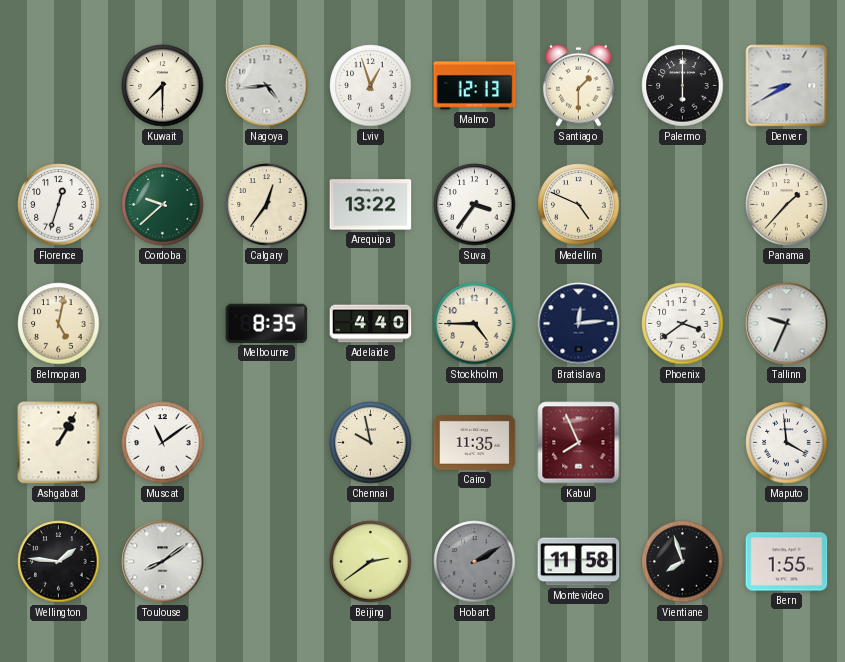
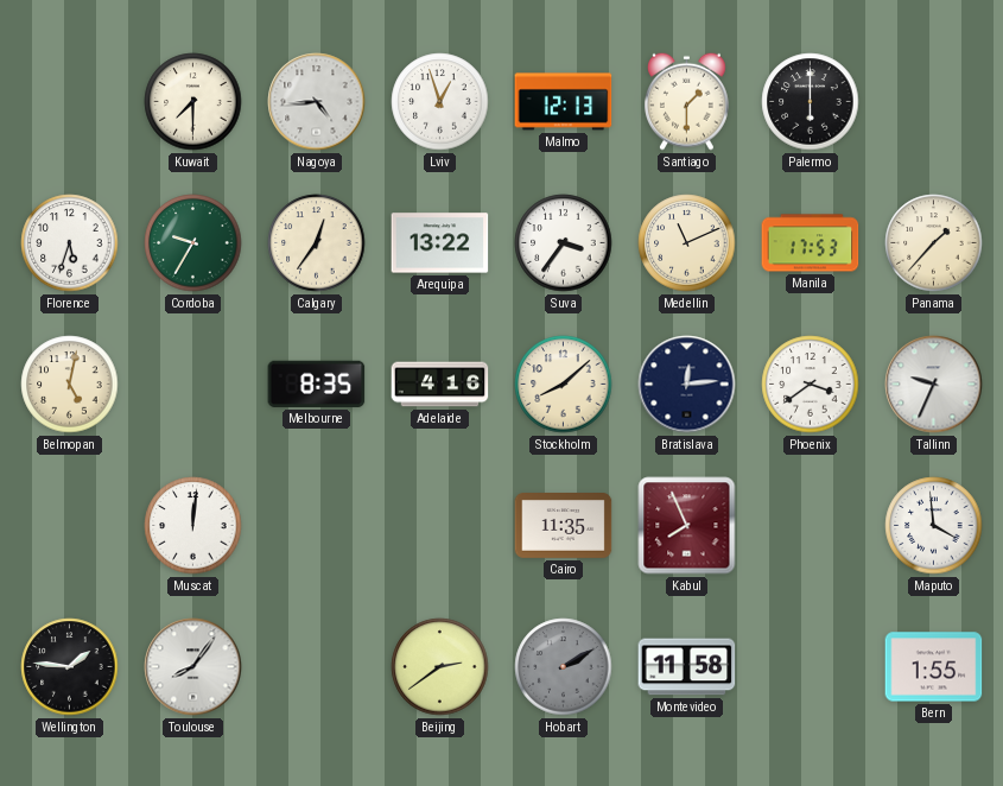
Denver: 8:40 -> none (787, 86)
Florence: 12:33 -> 5:33 (70, 243)
Cordoba: 9:38 -> 9:35 (193, 243)
Medellin: 4:49 -> 11:11 (687, 243)
Manila: none -> 17:53 (811, 243)
Adelaide: 4:40 -> 4:16 (440, 385)
Stockholm: 4:45 -> 8:08 (564, 385)
Ashgabat: 1:05 -> none (59, 443)
Muscat: 11:09 -> 12:01 (193, 526)
Chennai: 9:58 -> none (371, 443)
Toulouse: 8:09 -> 8:06 (193, 667)
Vientiane: 7:57 -> none (683, 562)
